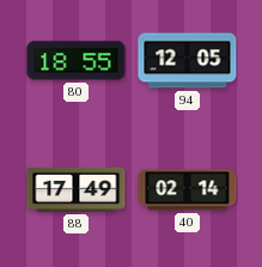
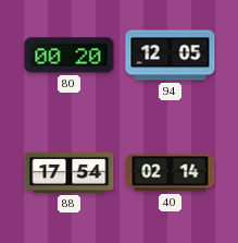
80: 18:55 -> 00:20 (70, 56)
88: 17:49 -> 17:54 (70, 172)
